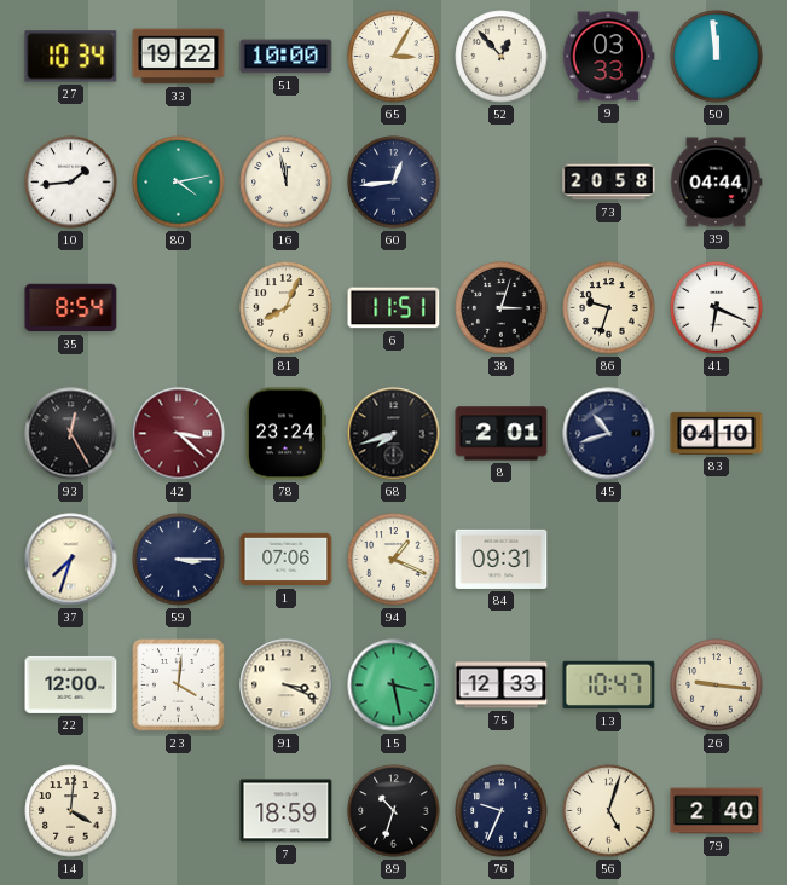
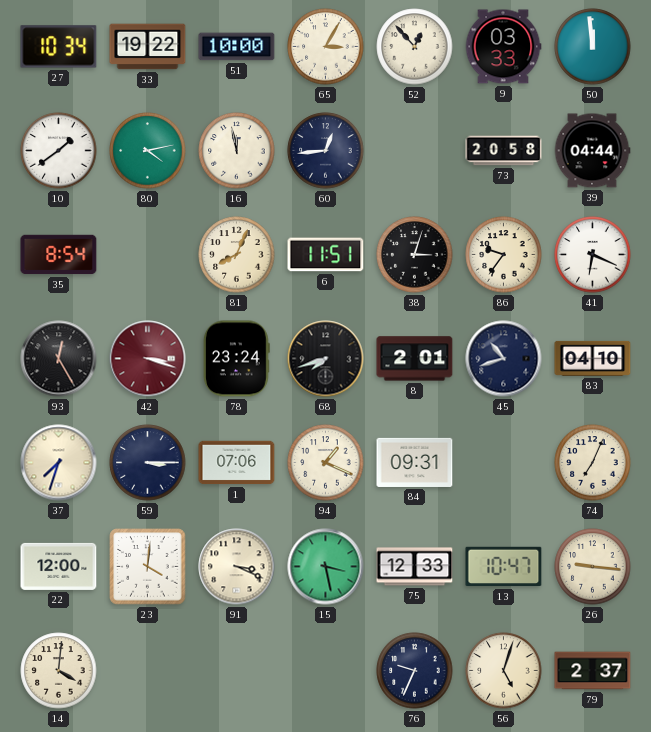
10: 1:44 -> 1:39 (59, 151)
86: 9:33 -> 9:36 (504, 255)
42: 3:22 -> 3:18 (148, 359)
74: none -> 7:04 (593, 463)
7: 18:59 -> none (287, 811)
89: 10:33 -> none (394, 811)
79: 2:40 -> 2:37 (593, 671)
